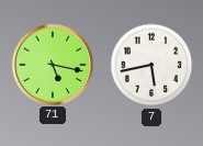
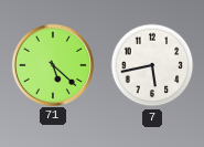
71: 5:17 -> 5:22 (52, 64)
